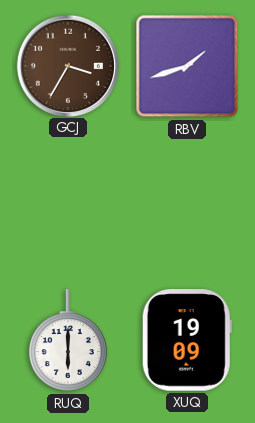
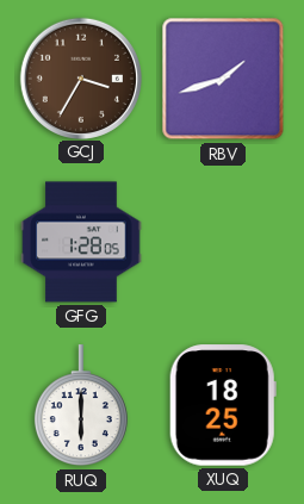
GFG: none -> 1:28 (81, 242)
XUQ: 19:09 -> 18:25 (223, 405)
